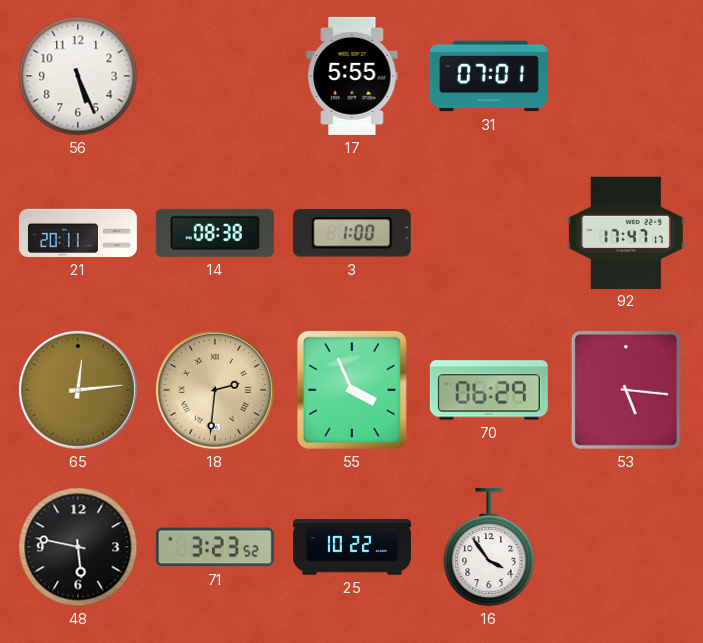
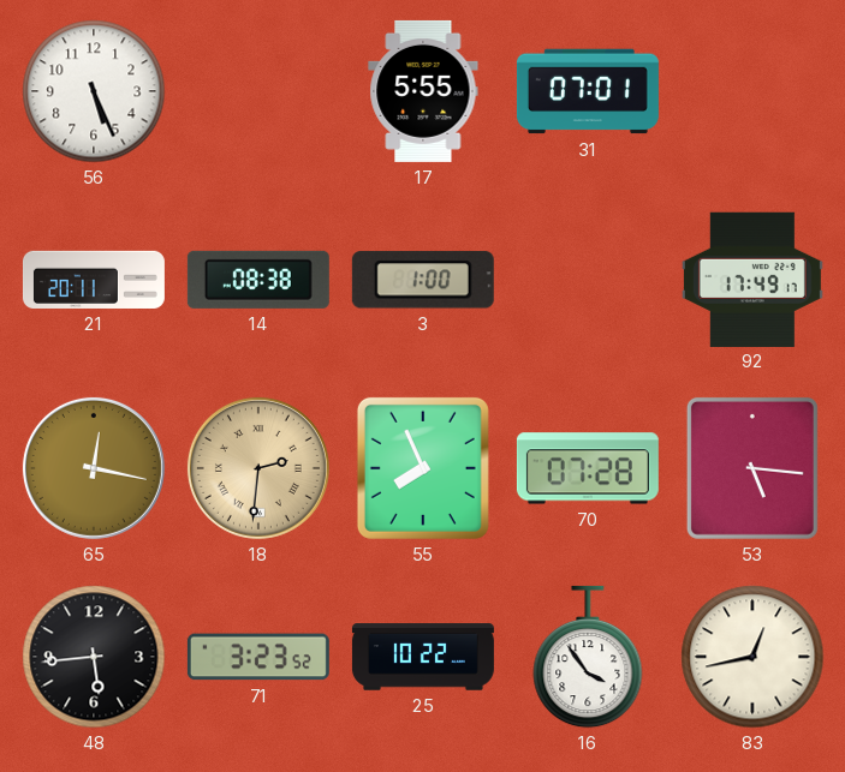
92: 17:47 -> 17:49 (752, 279)
65: 12:14 -> 12:17 (94, 468)
55: 3:56 -> 7:56 (423, 468)
70: 06:29 -> 07:28 (588, 468)
48: 5:47 -> 5:44 (94, 657)
83: none -> 12:43 (752, 657)
